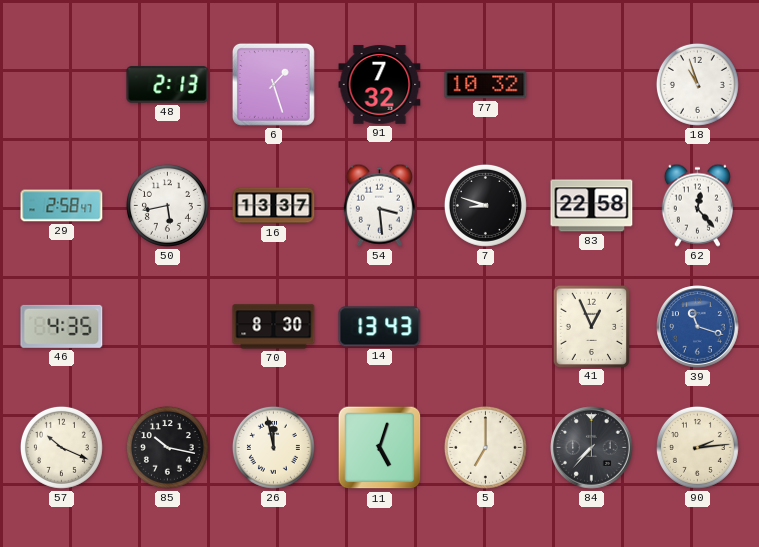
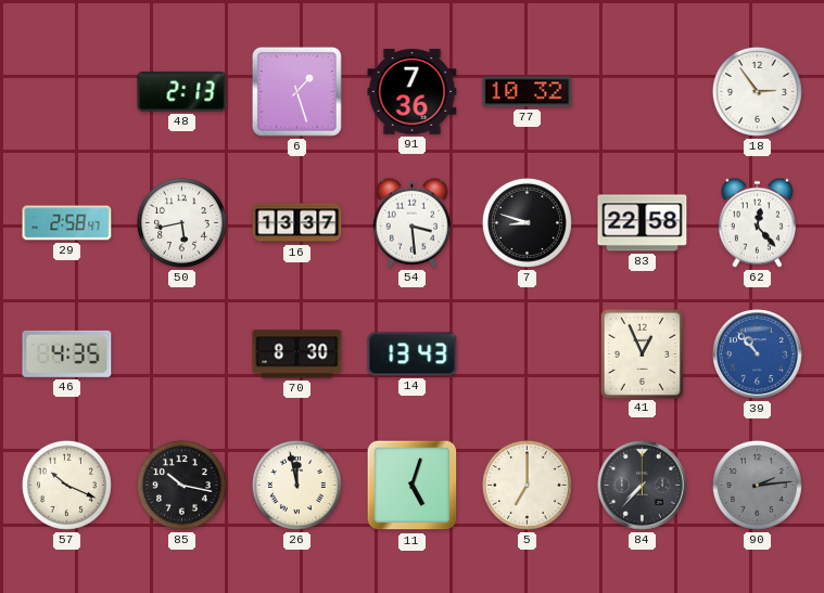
91: 7:32 -> 7:36 (413, 92)
18: 10:57 -> 2:54 (757, 91)
39: 11:18 -> 10:53 (758, 354)
90 dial: cream -> grey (757, 485)
